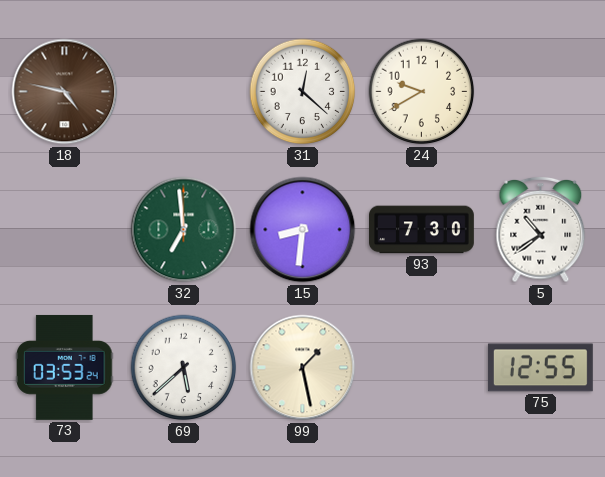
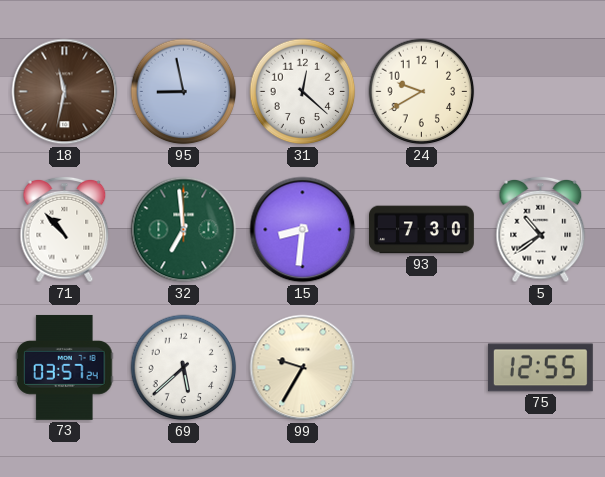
18: 4:47 -> 11:32 (65, 92)
95: none -> 8:58 (184, 92)
71: none -> 10:53 (65, 230)
73: 03:53 -> 03:57 (65, 367)
99: 1:28 -> 9:35 (303, 368)
